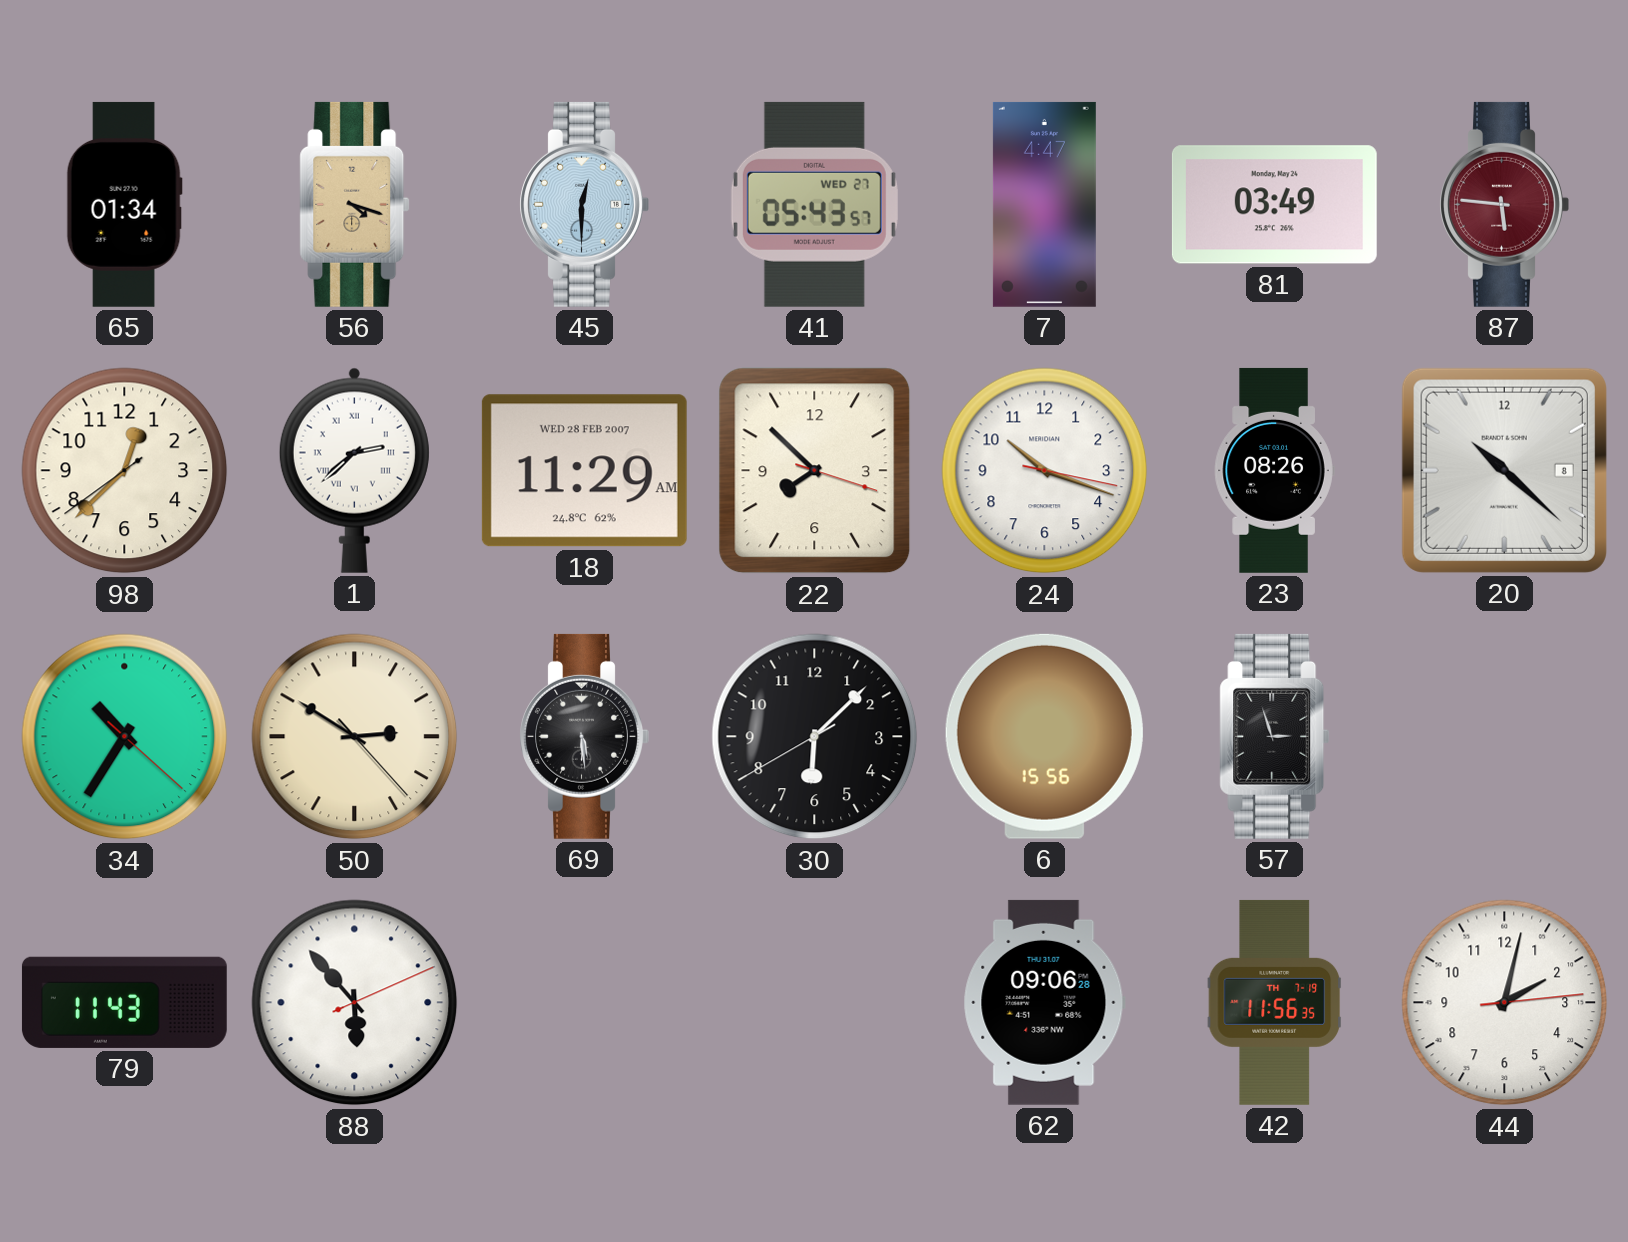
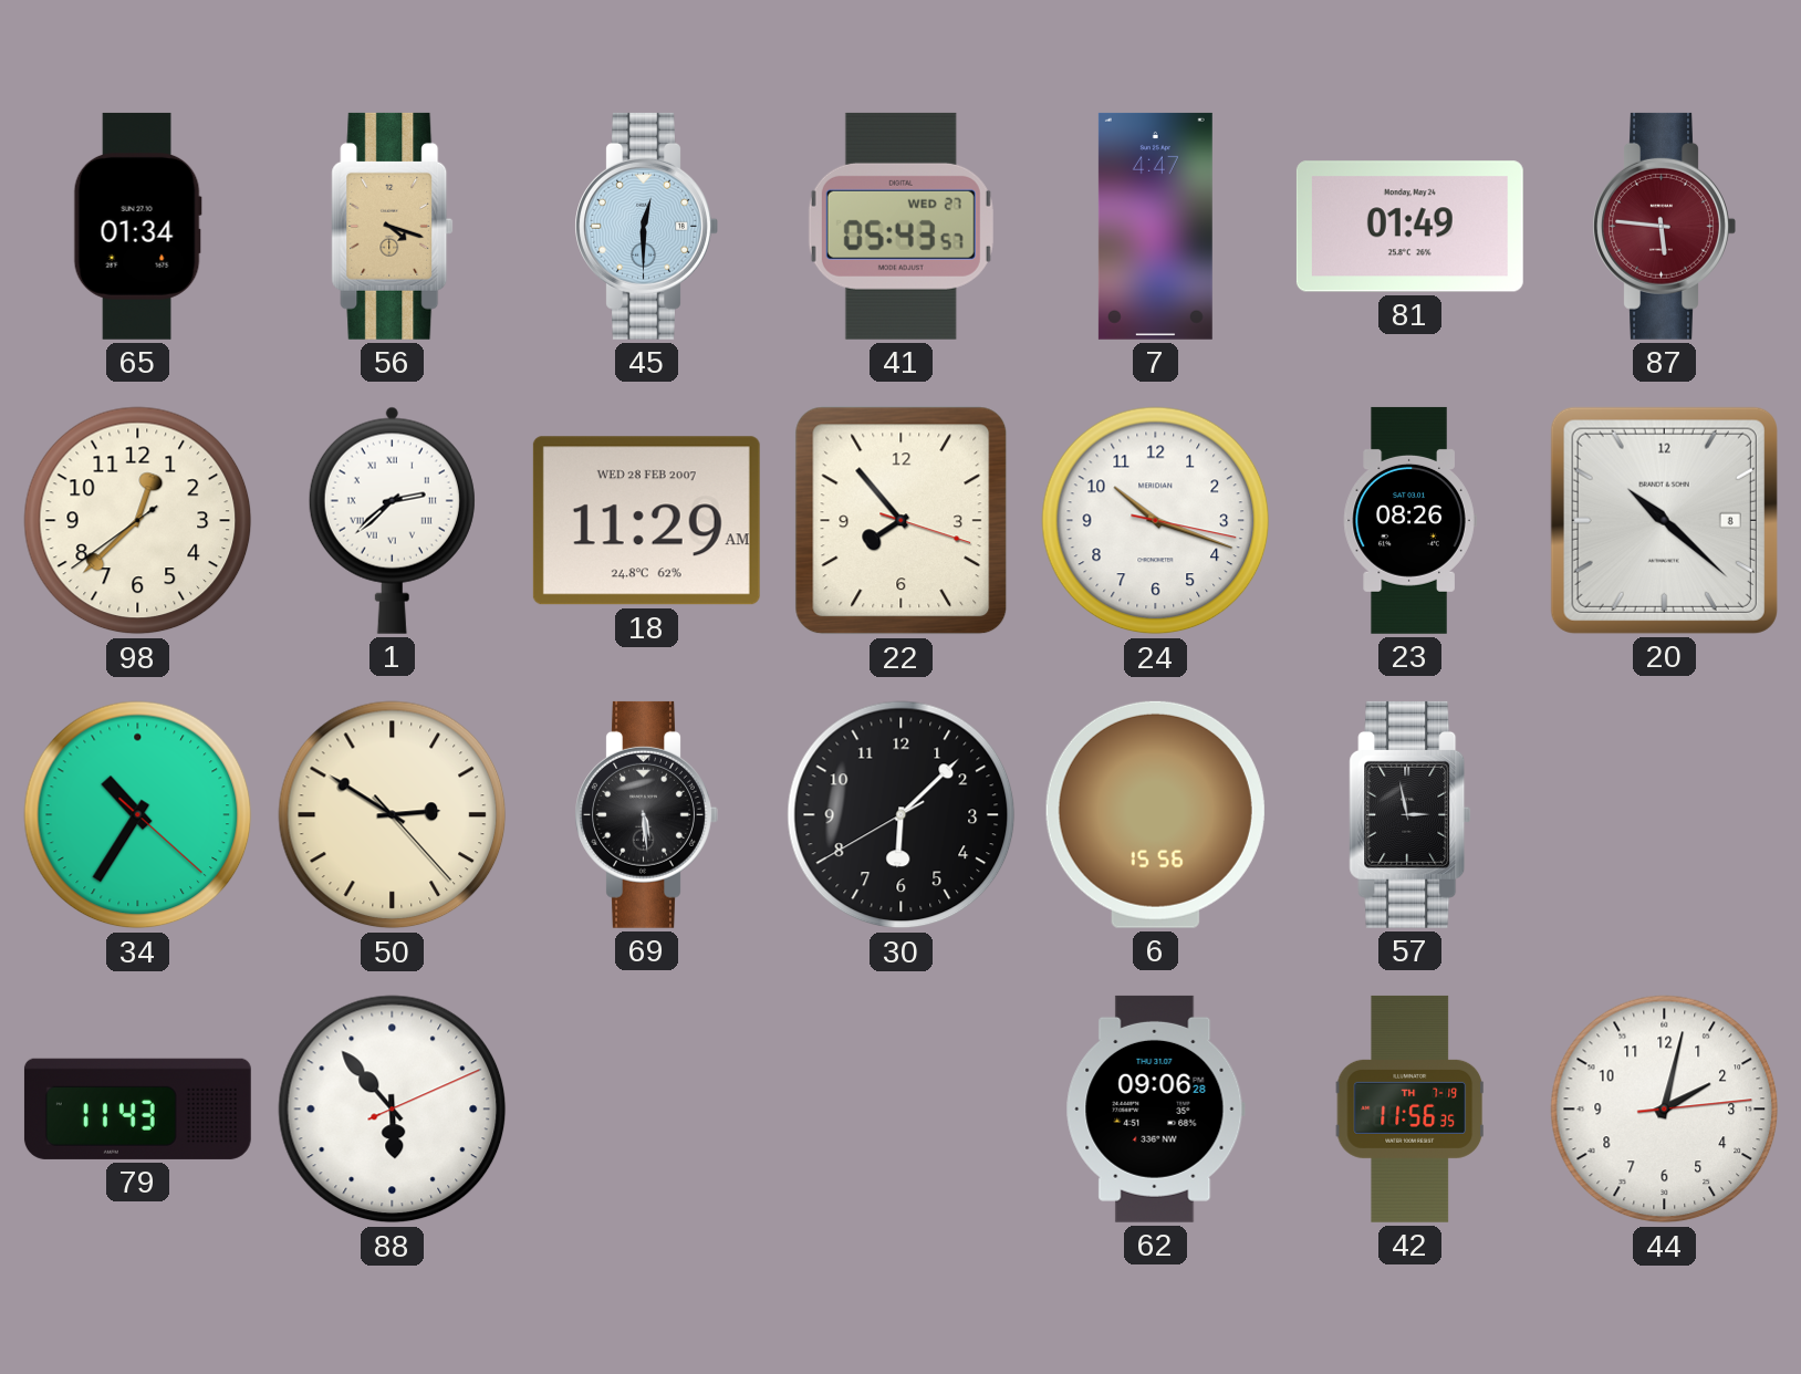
81: 03:49 -> 01:49 (1409, 227)
22: 7:52 -> 7:53 (902, 521)
57: 2:57 -> 2:58 (1410, 814)
